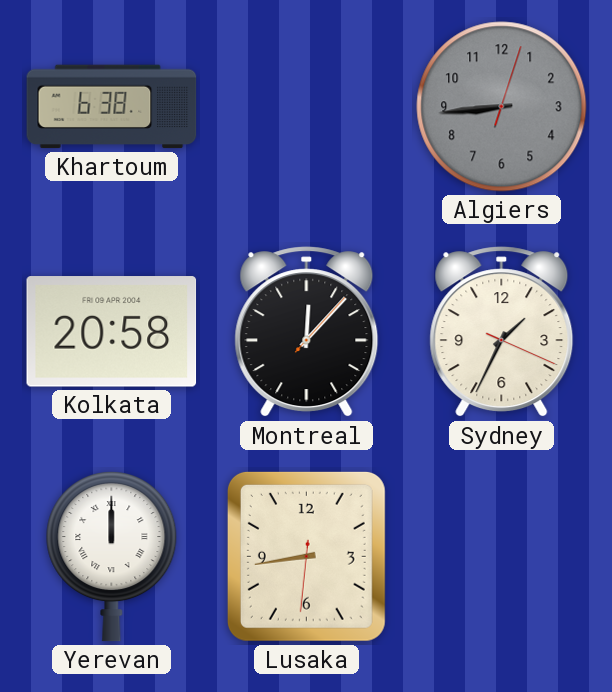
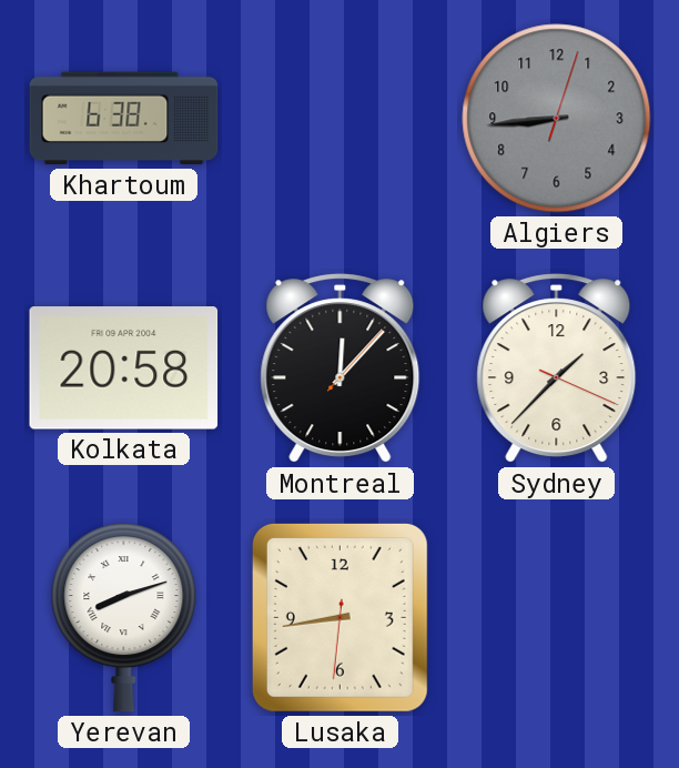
Sydney: 1:34 -> 1:37 (557, 368)
Yerevan: 12:00 -> 8:12 (124, 618)
